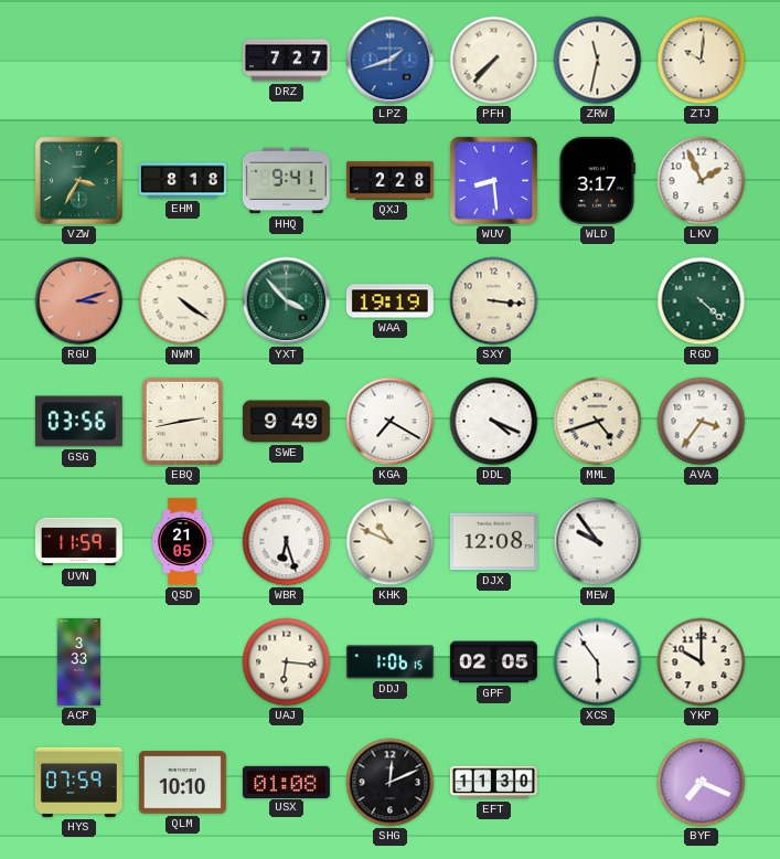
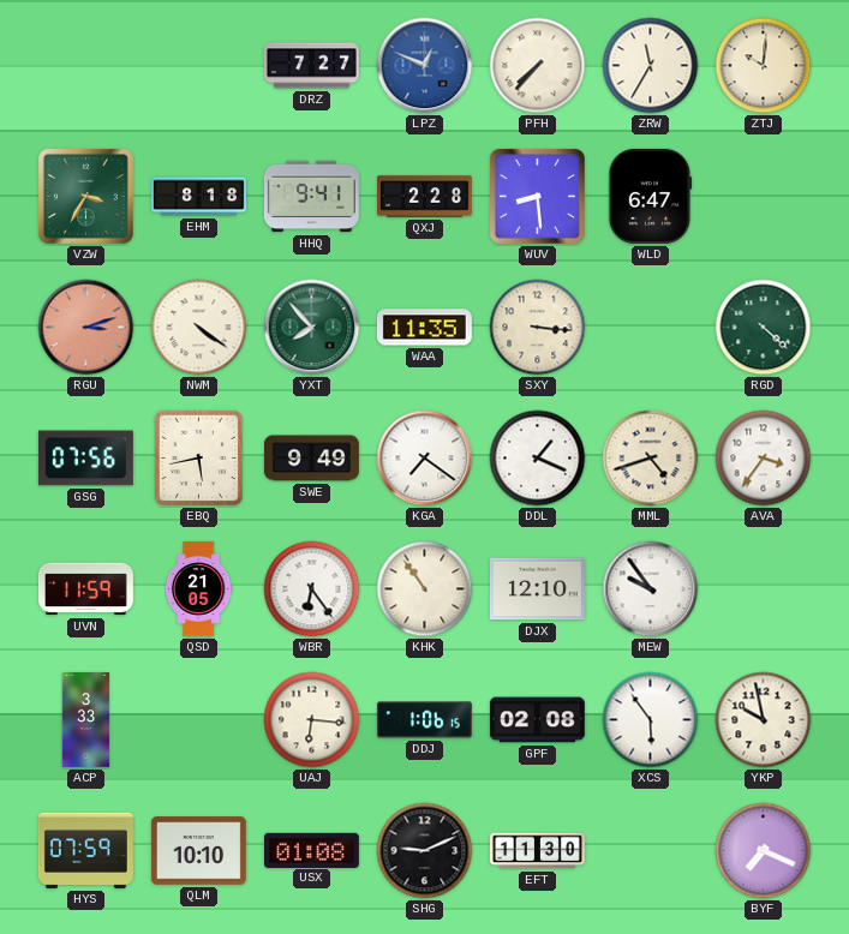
LPZ: 1:42 -> 12:49 (425, 66)
ZRW: 11:32 -> 11:35 (651, 66)
WLD: 3:17 -> 6:47 (651, 196)
LKV: 1:56 -> none (702, 181)
YXT: 3:53 -> 7:53 (312, 328)
WAA: 19:19 -> 11:35 (424, 328)
GSG: 03:56 -> 07:56 (85, 459)
EBQ: 2:43 -> 5:43 (198, 457)
KGA: 7:20 -> 7:21 (425, 459)
DDL: 4:19 -> 1:19 (538, 459)
WBR: 6:27 -> 6:24 (312, 589)
KHK: 10:49 -> 10:54 (425, 589)
DJX: 12:08 -> 12:10 (537, 589)
GPF: 02:05 -> 02:08 (537, 720)
YKP: 10:00 -> 9:58 (764, 720)
SHG: 12:11 -> 9:11 (425, 851)
